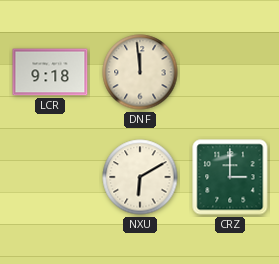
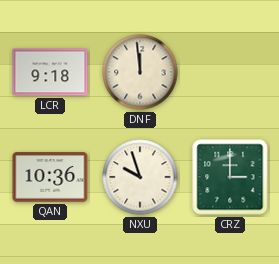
QAN: none -> 10:36 (50, 177)
NXU: 6:10 -> 9:57 (140, 177)
